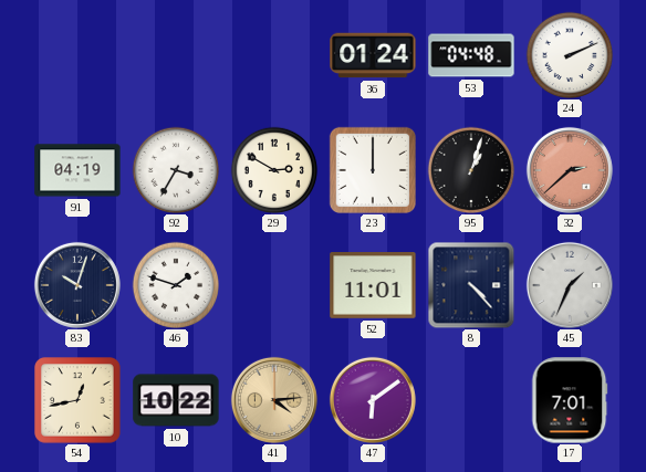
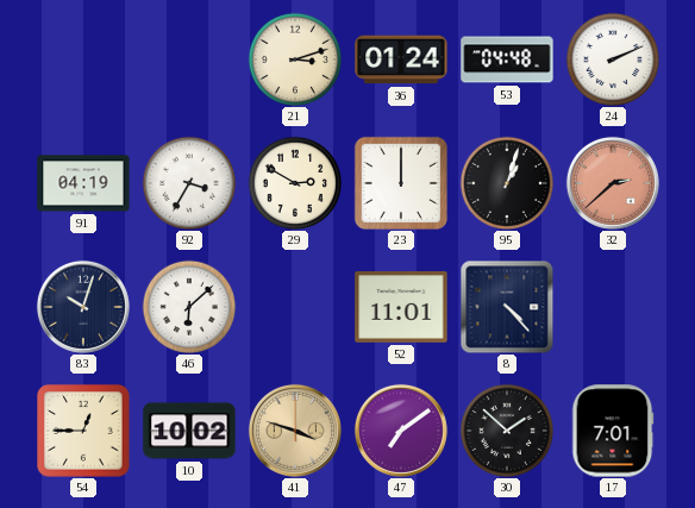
21: none -> 3:12 (295, 59)
46: 1:48 -> 6:08 (189, 307)
45: 1:34 -> none (570, 285)
54: 12:43 -> 12:45 (83, 431)
10: 10:22 -> 10:02 (189, 431)
41: 4:14 -> 3:48 (295, 431)
47: 6:09 -> 7:09 (401, 431)
30: none -> 1:52 (507, 431)
